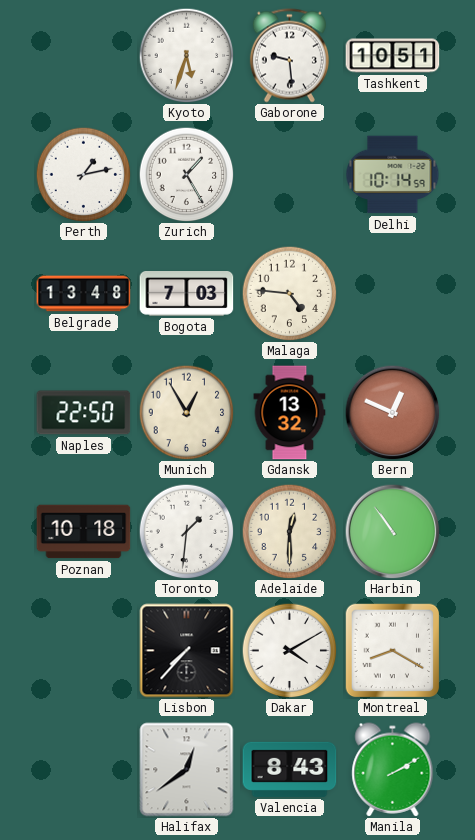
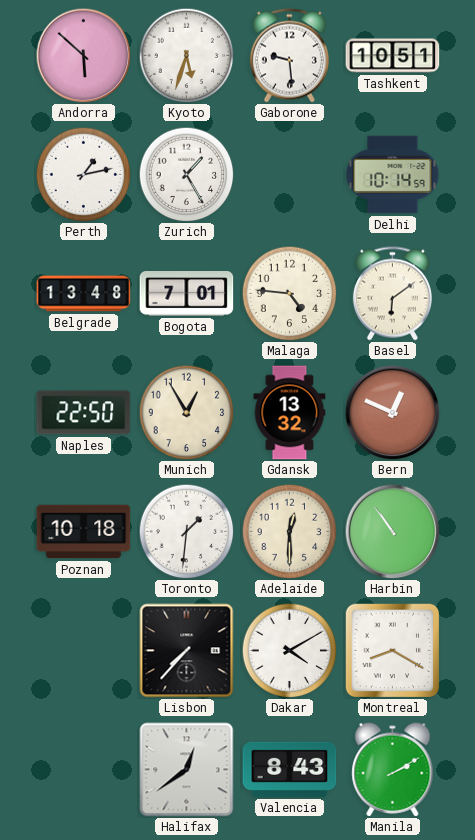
Andorra: none -> 5:52 (83, 55)
Bogota: 7:03 -> 7:01 (187, 294)
Basel: none -> 6:09 (392, 294)
